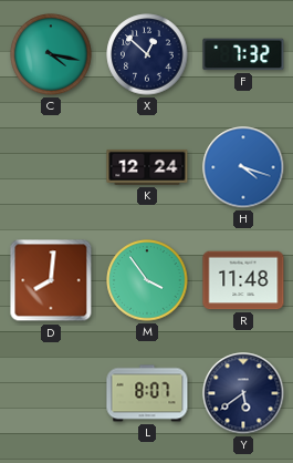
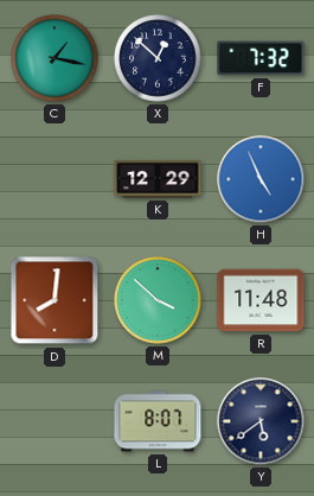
C: 4:17 -> 1:17 (55, 58)
K: 12:24 -> 12:29 (158, 179)
H: 4:18 -> 4:56 (261, 179)
M: 3:54 -> 3:52 (158, 300)
